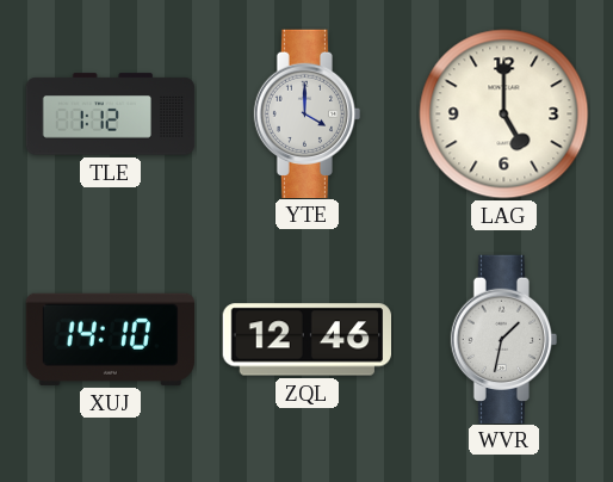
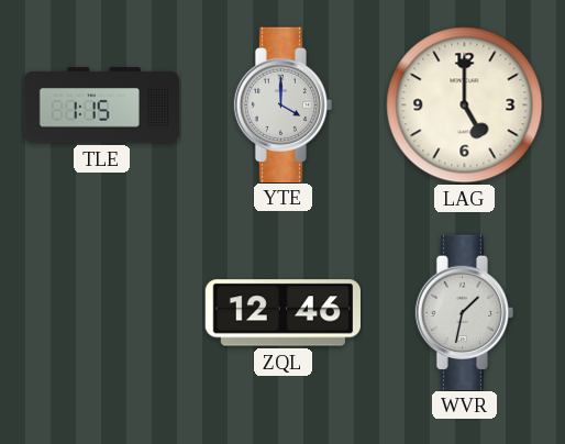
TLE: 1:12 -> 1:15 (102, 106)
XUJ: 14:10 -> none (110, 339)
